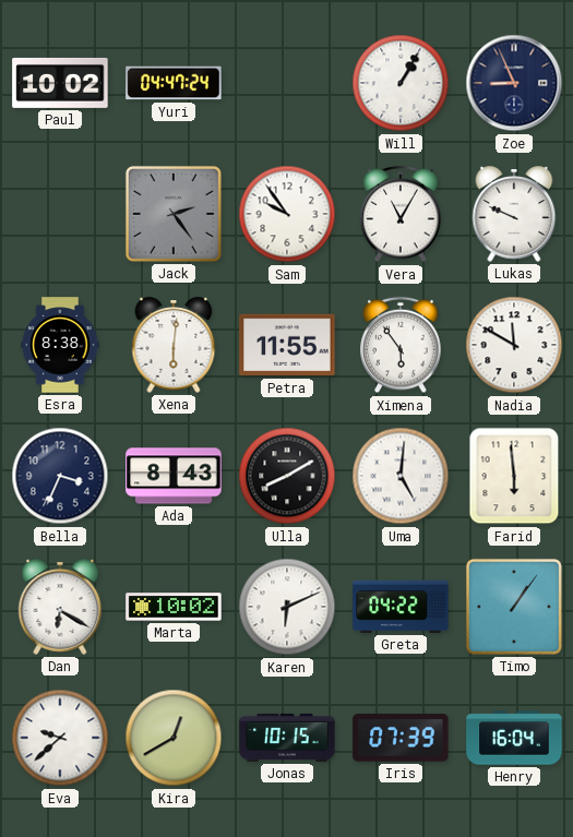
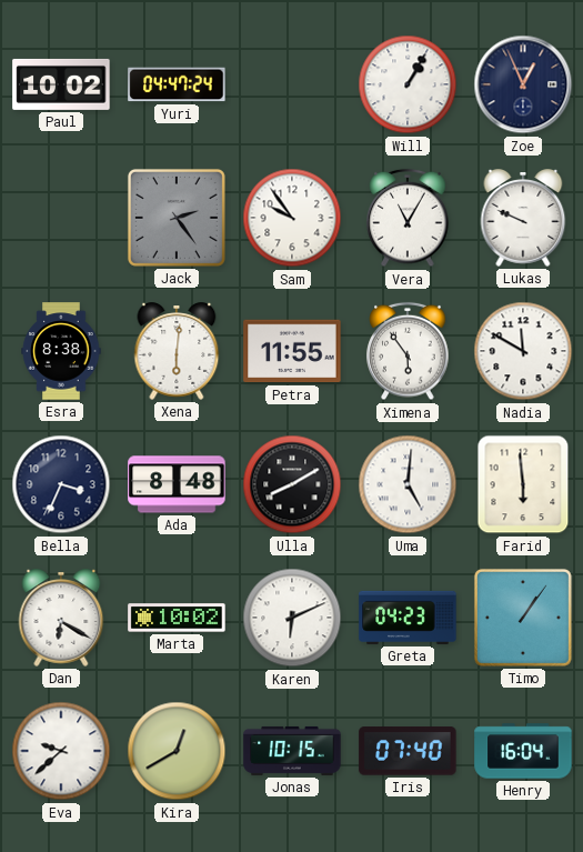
Zoe: 8:56 -> 12:56 (523, 84)
Ada: 8:43 -> 8:48 (177, 484)
Greta: 04:22 -> 04:23 (408, 618)
Iris: 07:39 -> 07:40 (408, 751)
